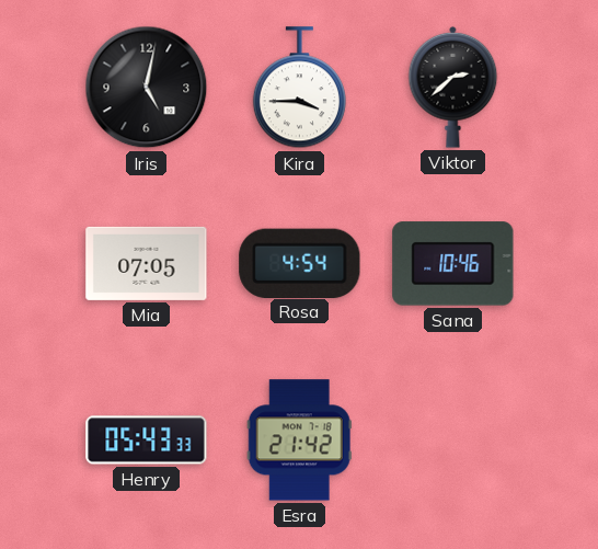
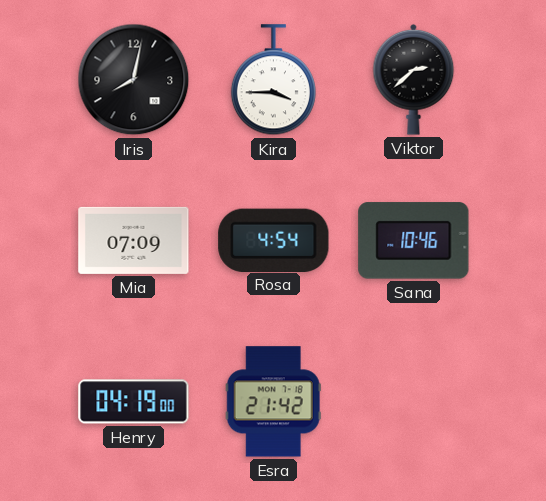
Iris: 5:02 -> 8:02 (134, 80)
Mia: 07:05 -> 07:09 (134, 240)
Henry: 05:43 -> 04:19 (134, 402)
